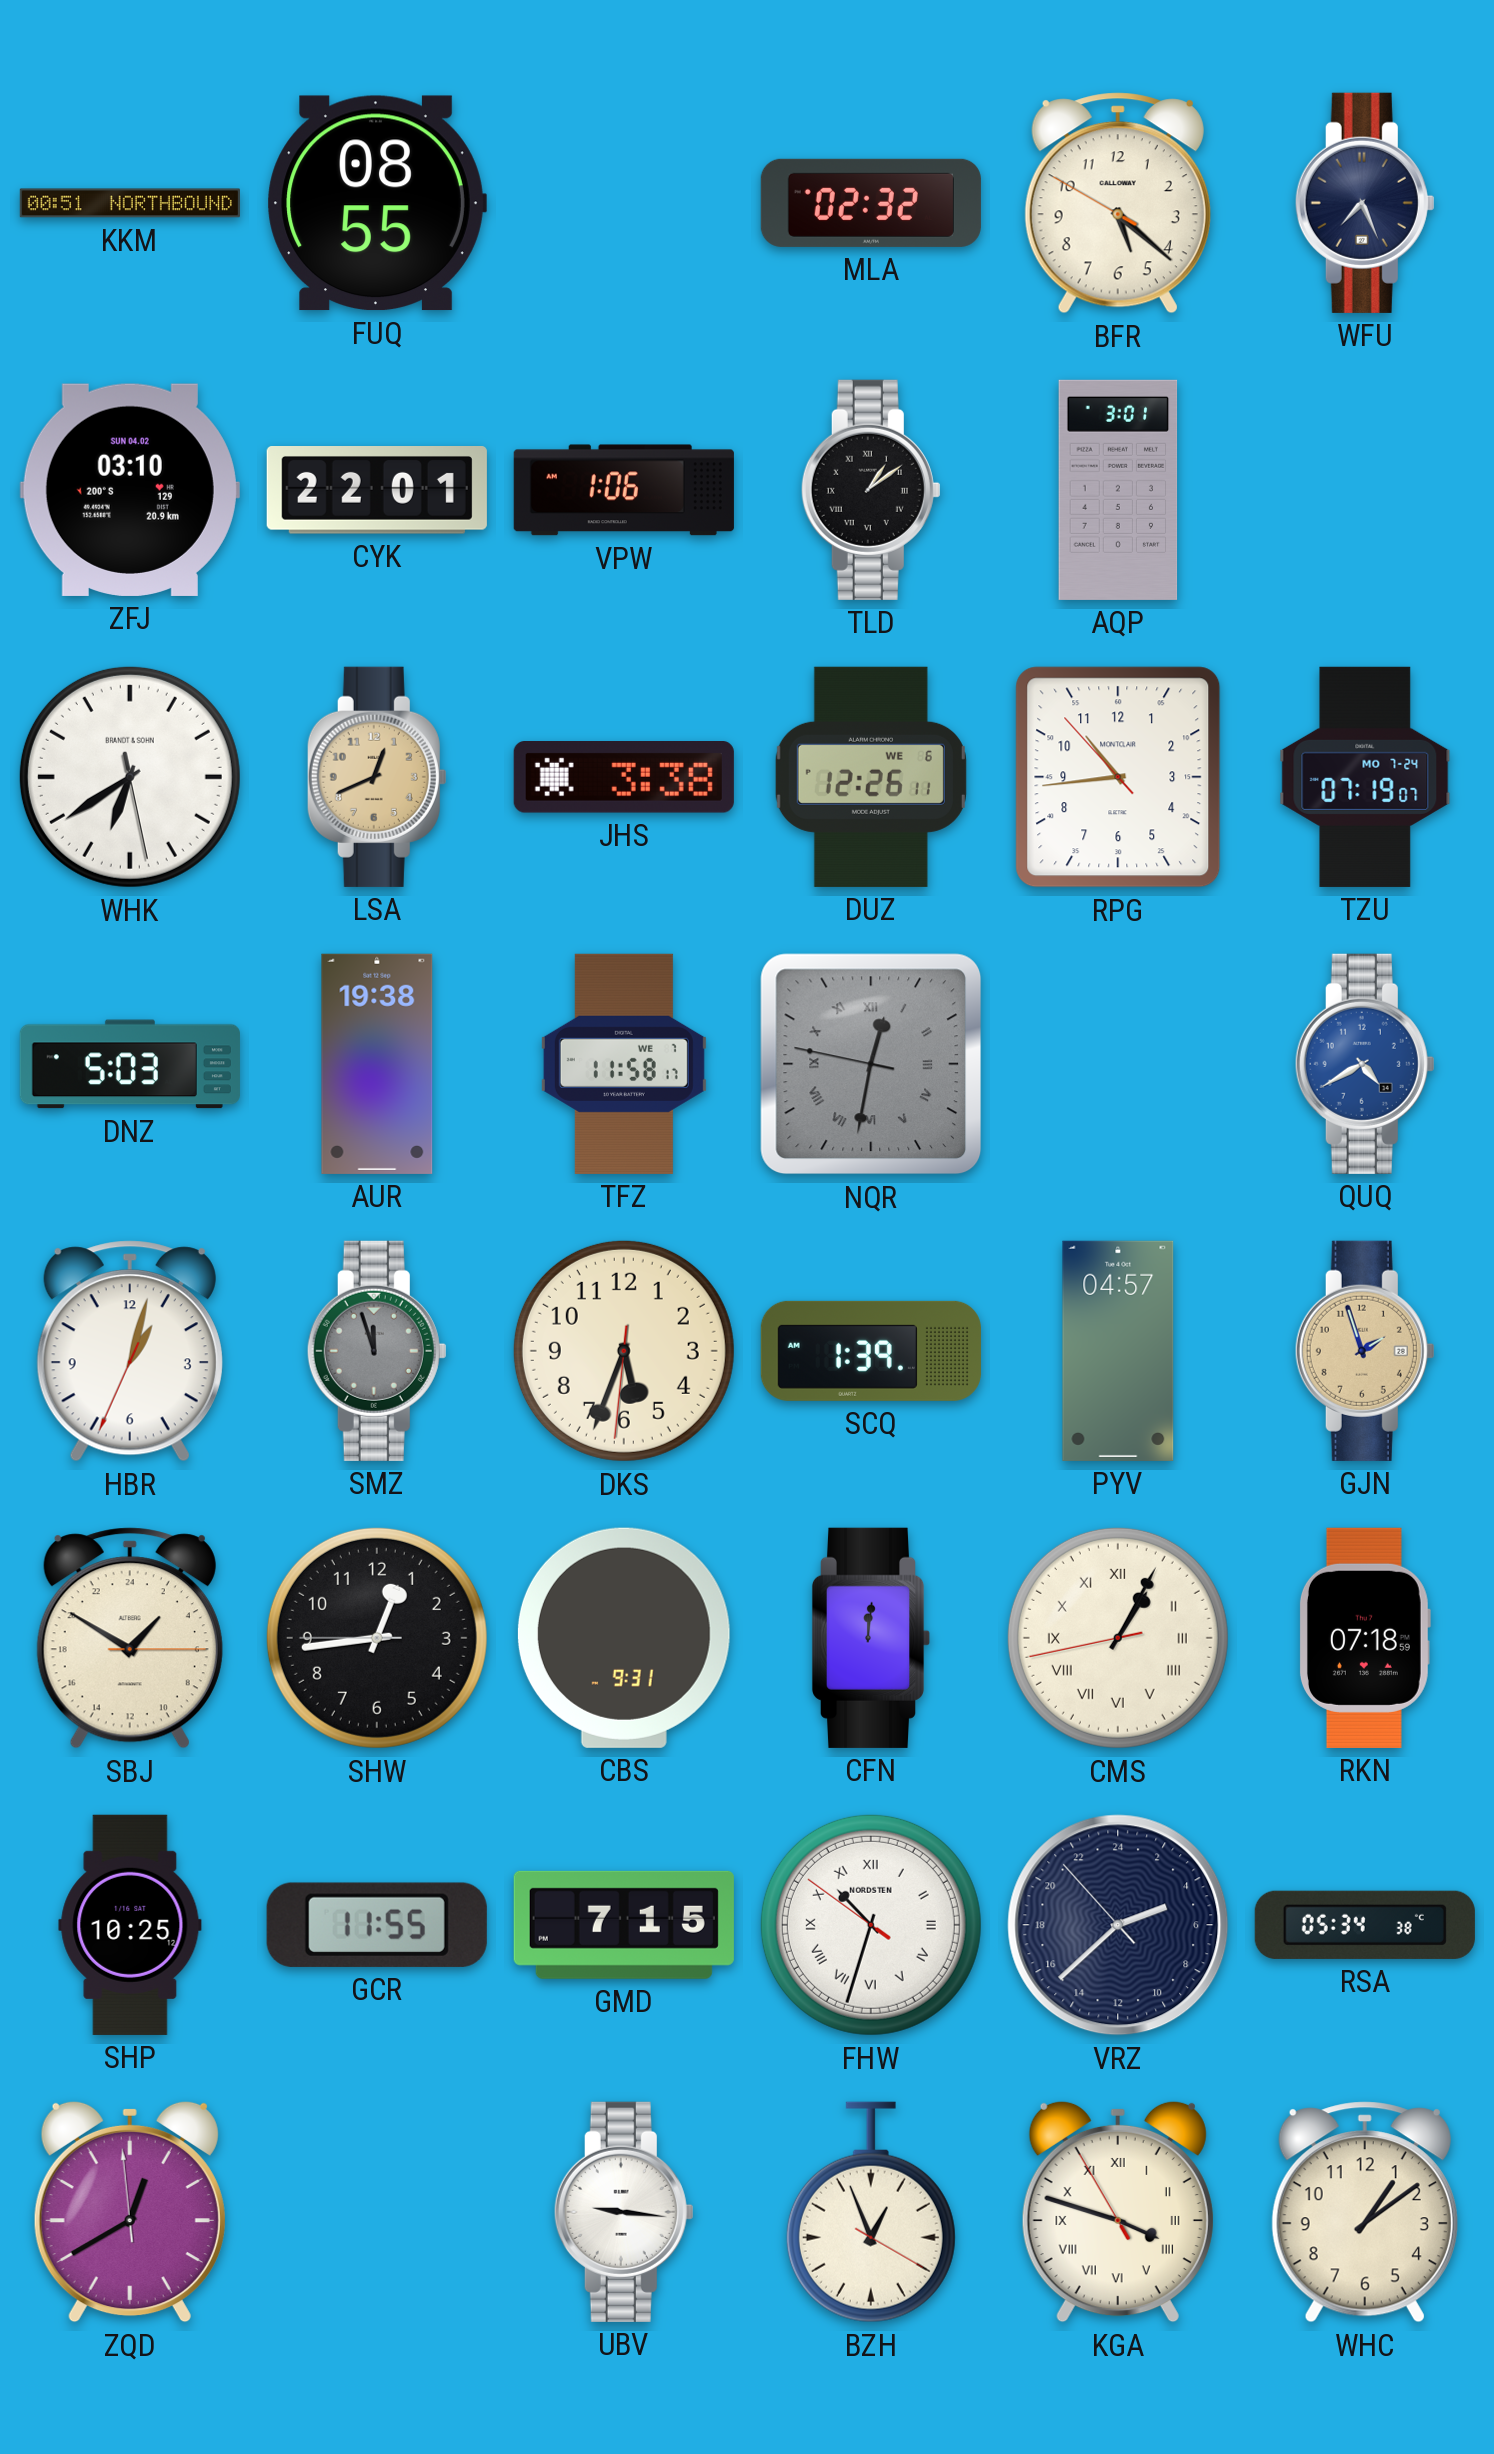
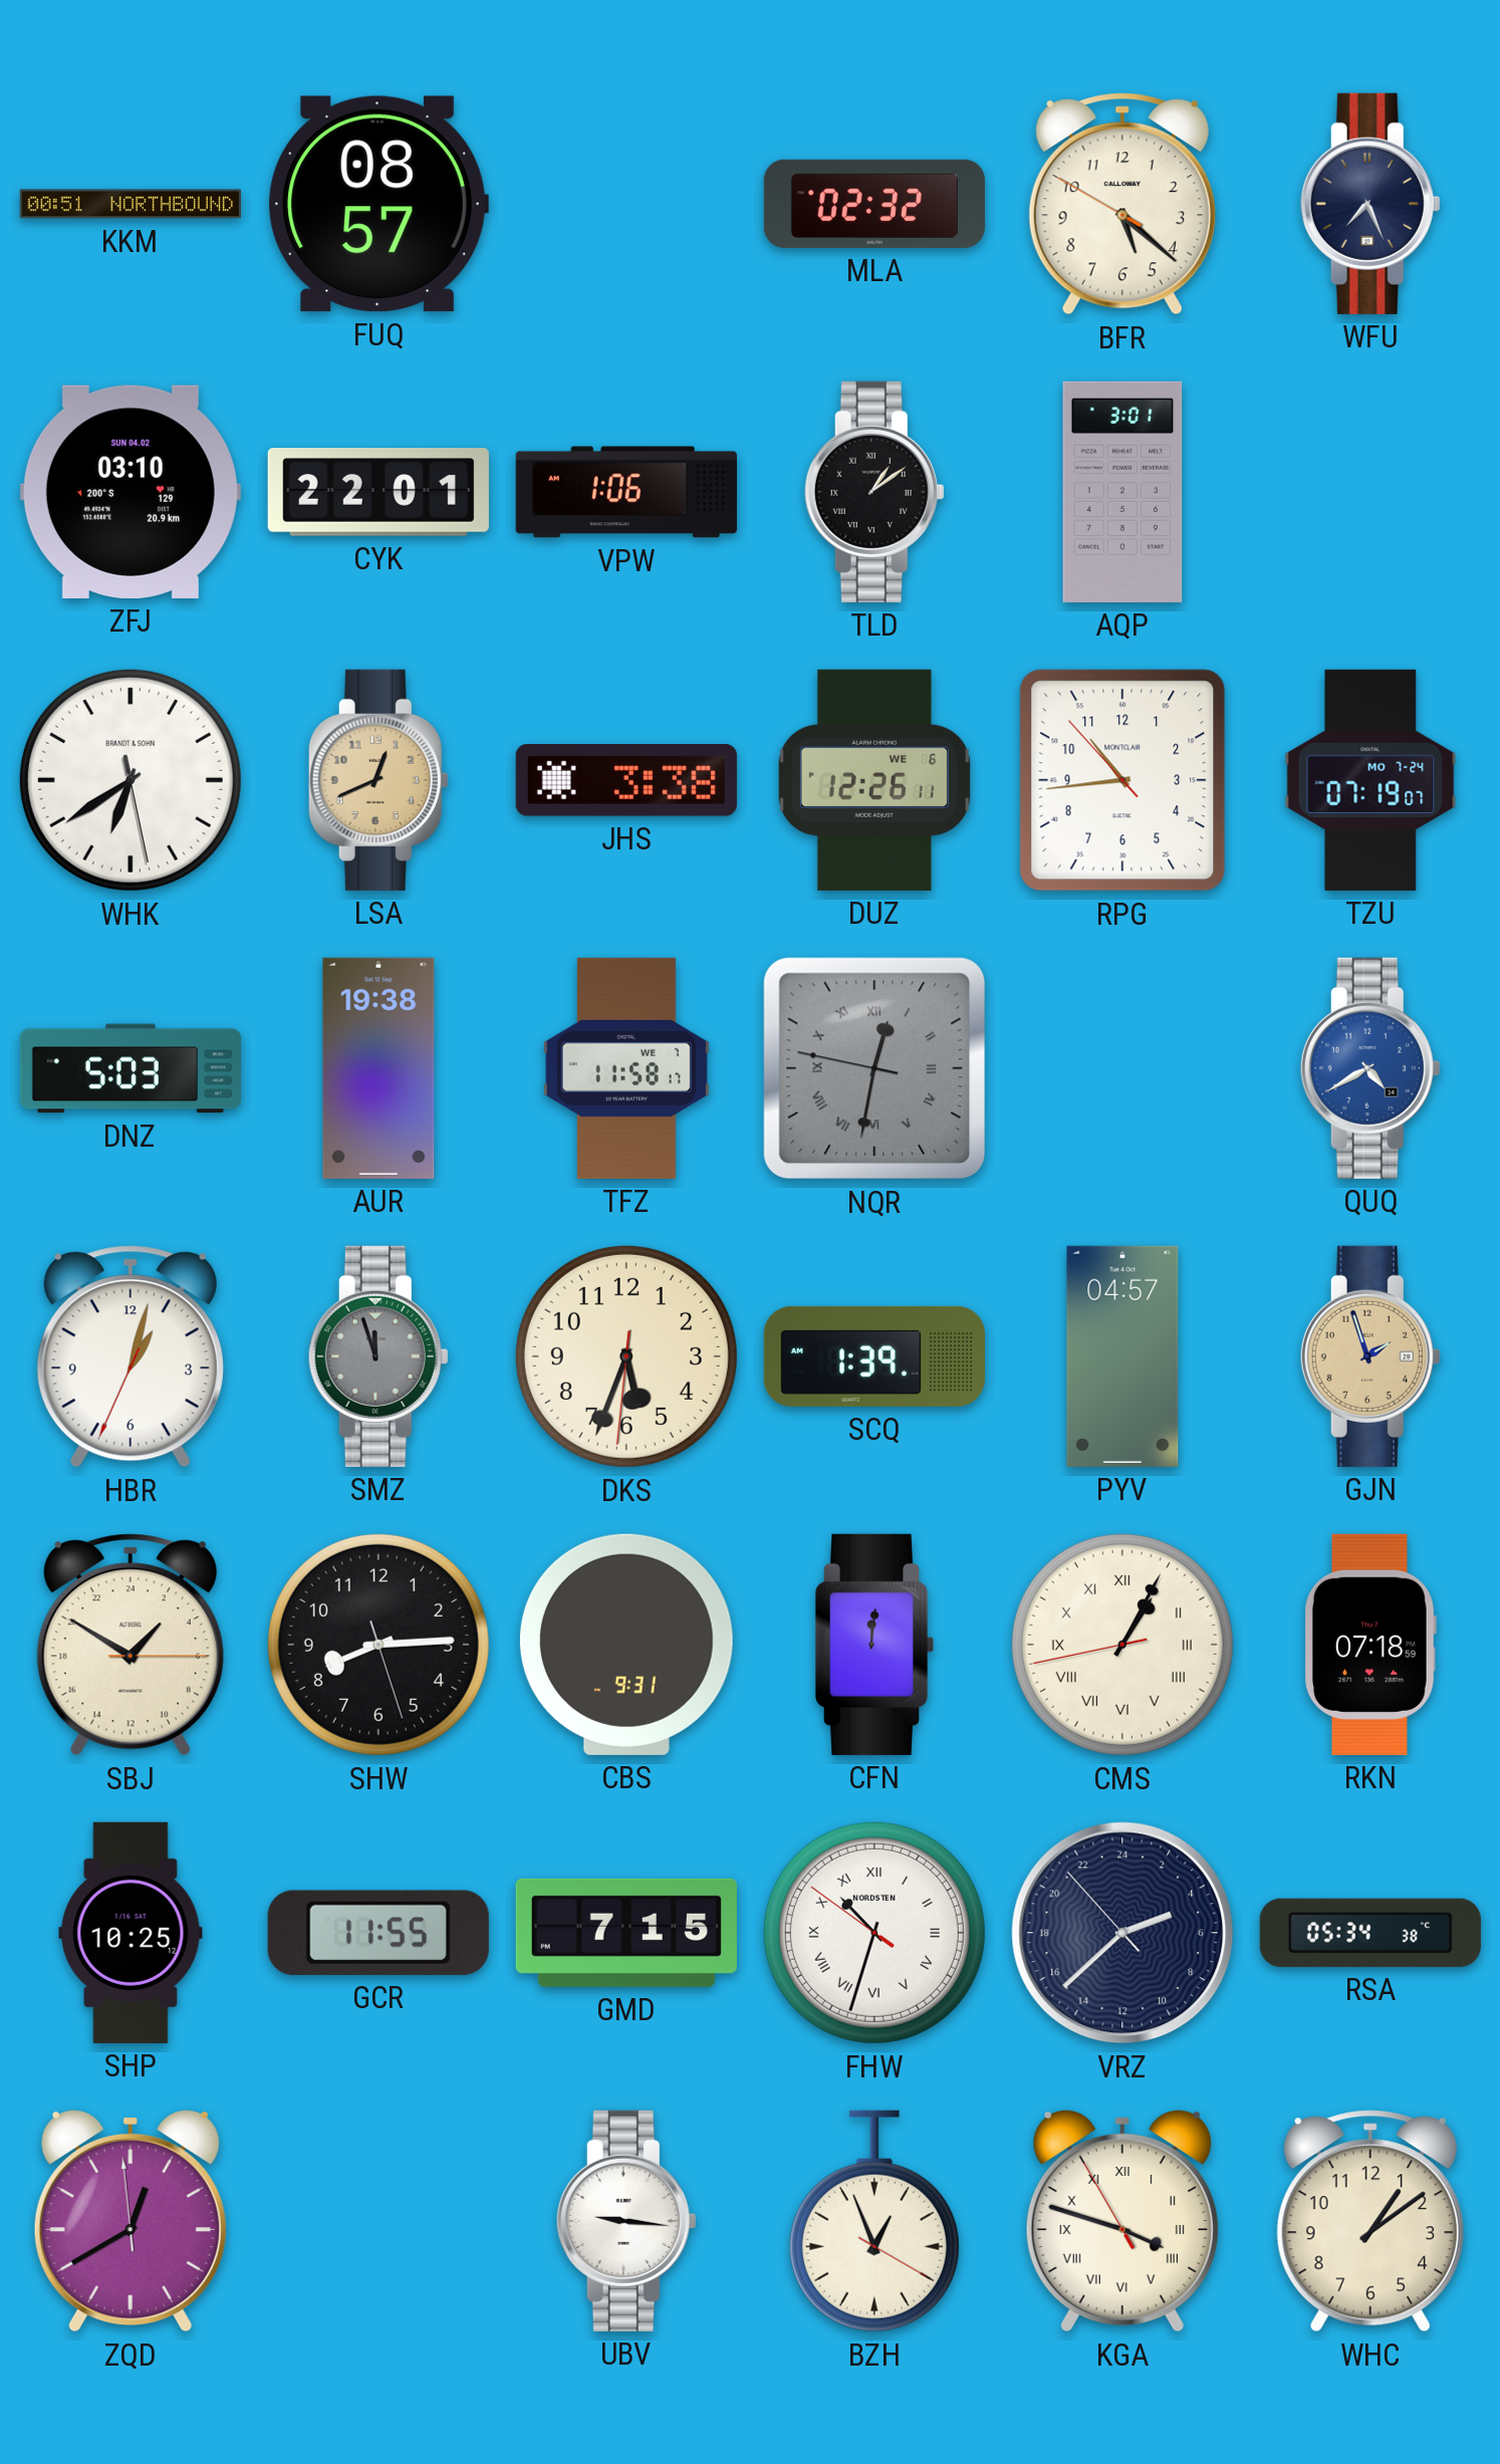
FUQ: 08:55 -> 08:57 (379, 204)
SHW: 12:43 -> 8:14 (379, 1645)
